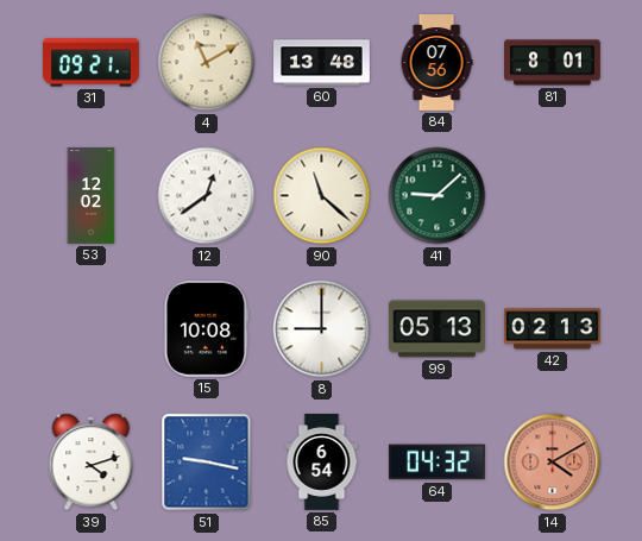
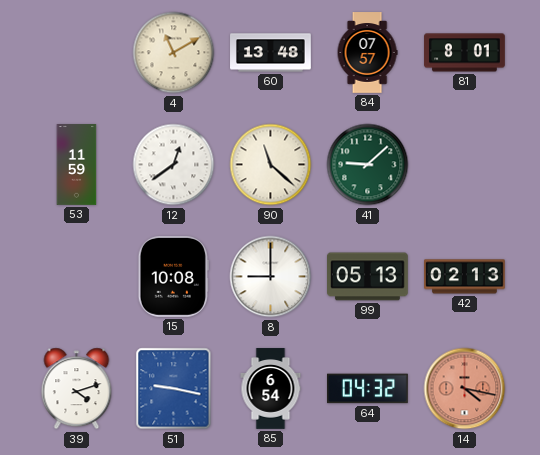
31: 09:21 -> none (92, 63)
84: 07:56 -> 07:57 (367, 53)
53: 12:02 -> 11:59 (77, 165)
14: 4:10 -> 4:17 (465, 389)
